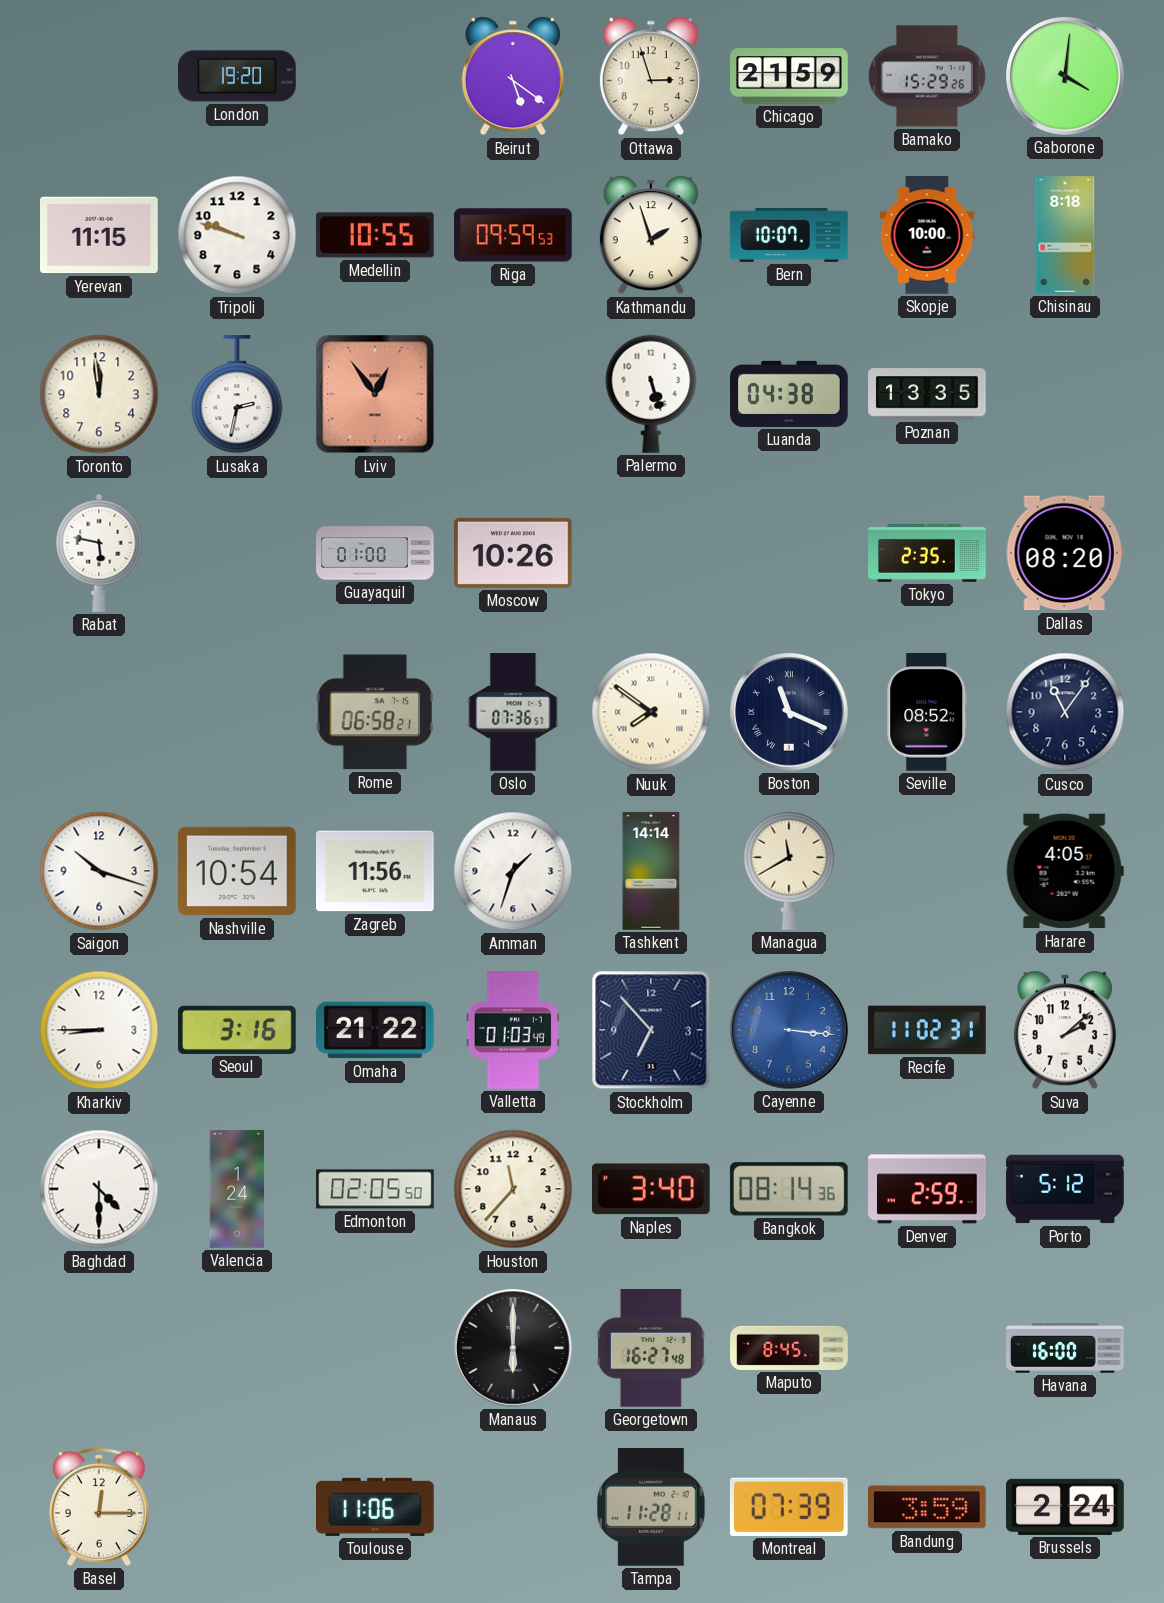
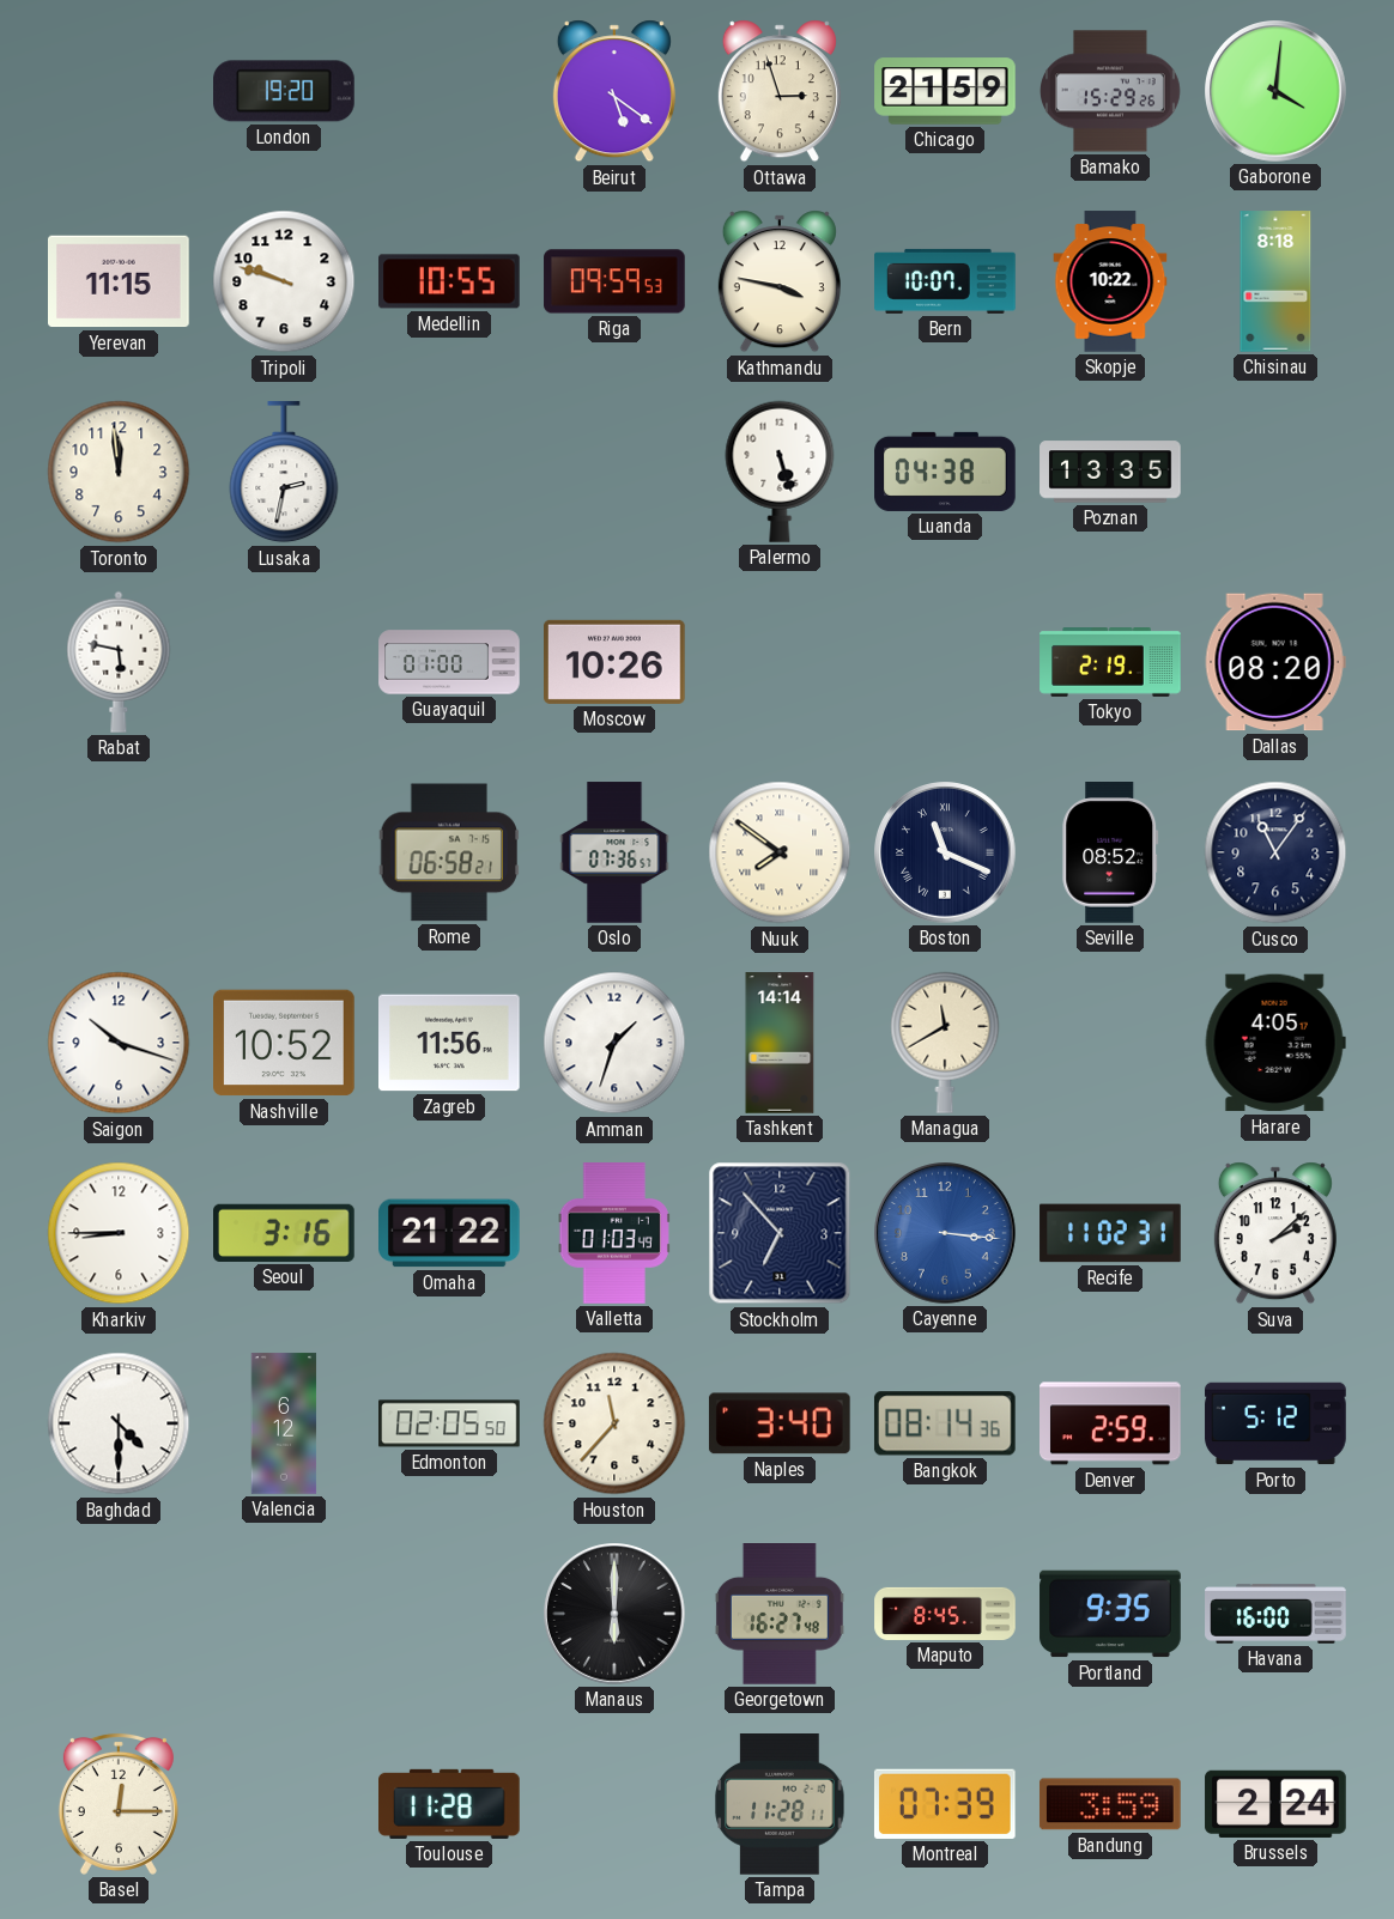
Kathmandu: 1:57 -> 3:47 (780, 281)
Skopje: 10:00 -> 10:22 (1110, 281)
Lviv: 12:54 -> none (375, 394)
Tokyo: 2:35 -> 2:19 (1110, 663)
Nashville: 10:54 -> 10:52 (285, 1043)
Valencia: 1:24 -> 6:12 (284, 1423)
Portland: none -> 9:35 (1110, 1614)
Toulouse: 11:06 -> 11:28 (449, 1804)
